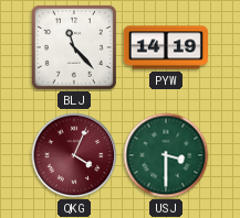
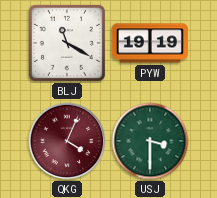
BLJ: 11:23 -> 11:20 (67, 43)
PYW: 14:19 -> 19:19 (150, 43)
